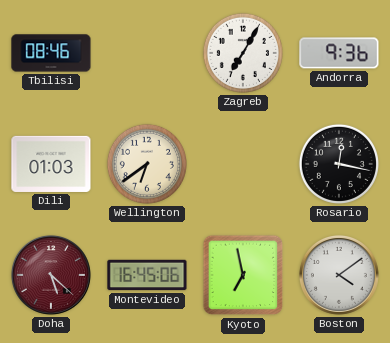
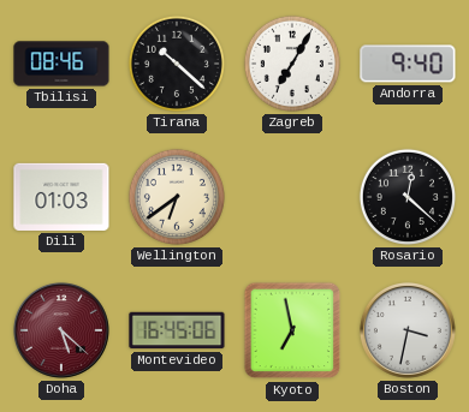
Tirana: none -> 10:22 (177, 64)
Andorra: 9:36 -> 9:40 (408, 64)
Rosario: 12:17 -> 12:22 (408, 197)
Boston: 4:09 -> 3:32 (408, 330)
